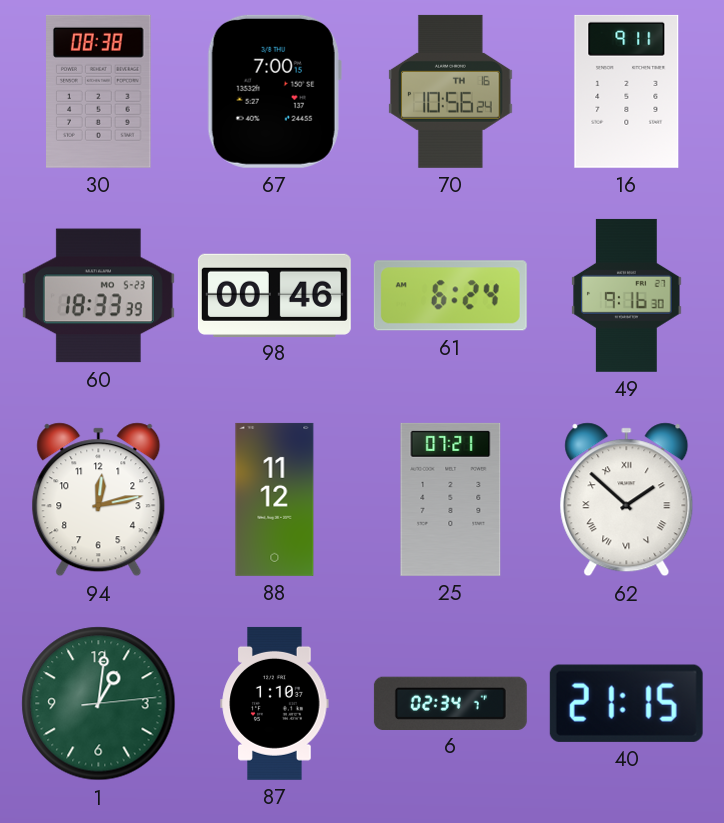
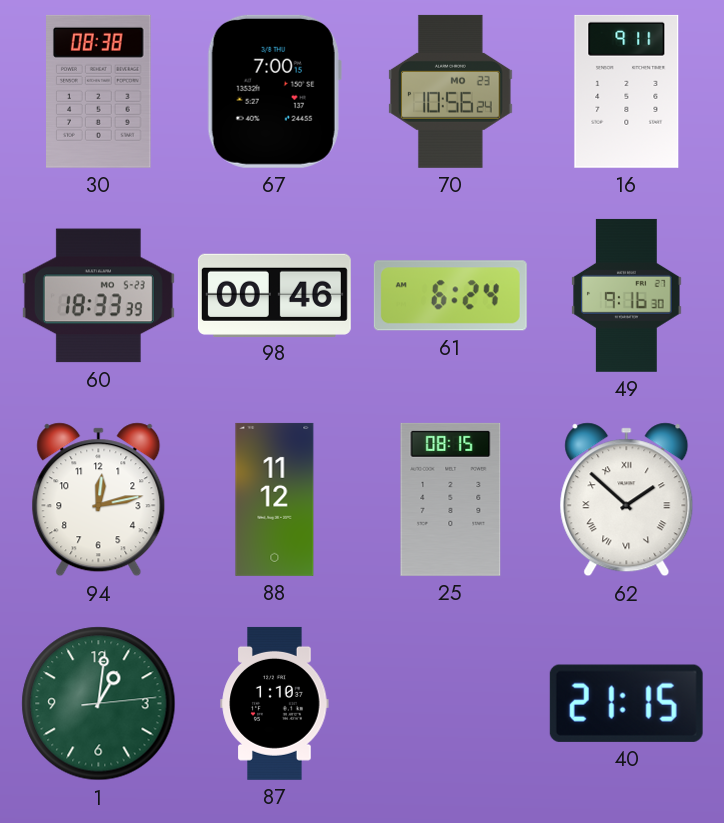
70 date: TH 16 -> MO 23 (451, 91)
25: 07:21 -> 08:15 (451, 499)
6: 02:34 -> none (450, 703)
